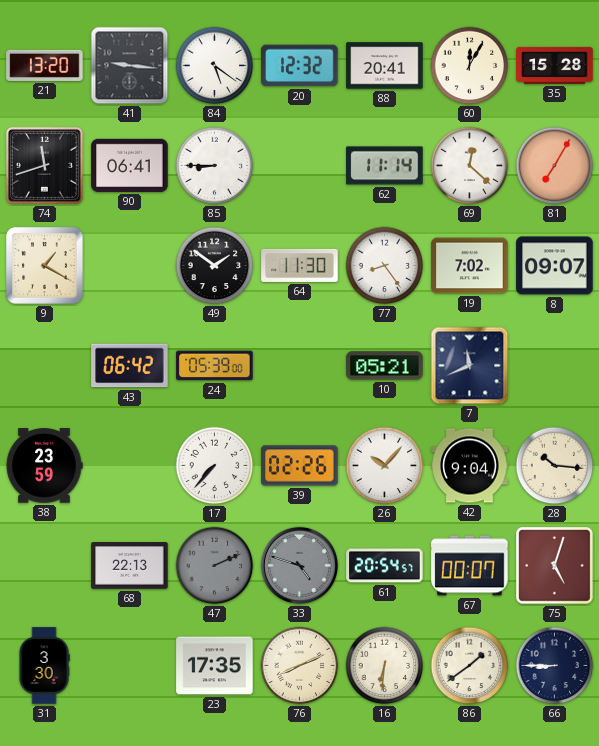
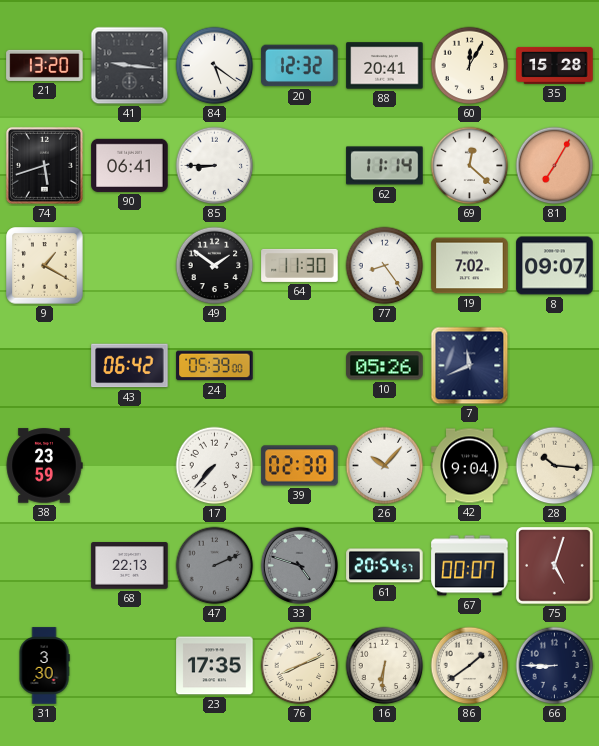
74: 11:42 -> 5:42 (44, 165)
10: 05:21 -> 05:26 (385, 366)
39: 02:26 -> 02:30 (300, 466)
